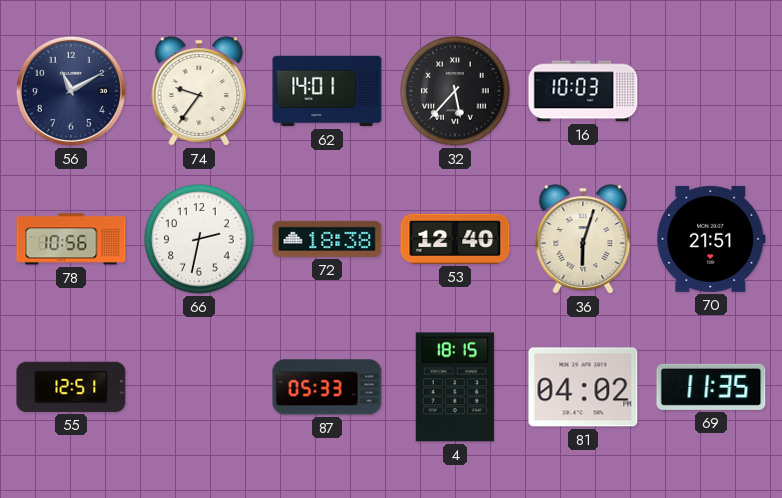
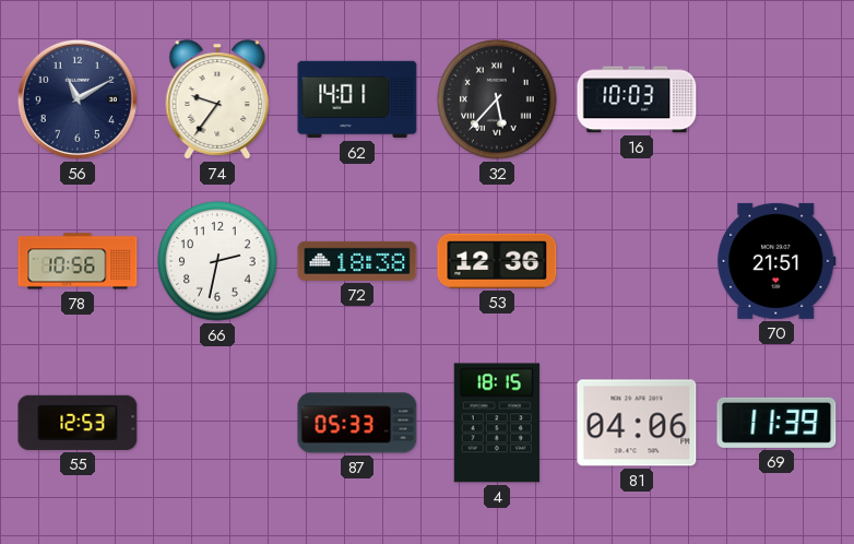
53: 12:40 -> 12:36 (497, 261)
36: 6:03 -> none (583, 239)
55: 12:51 -> 12:53 (78, 423)
81: 04:02 -> 04:06 (637, 423)
69: 11:35 -> 11:39 (776, 423)
